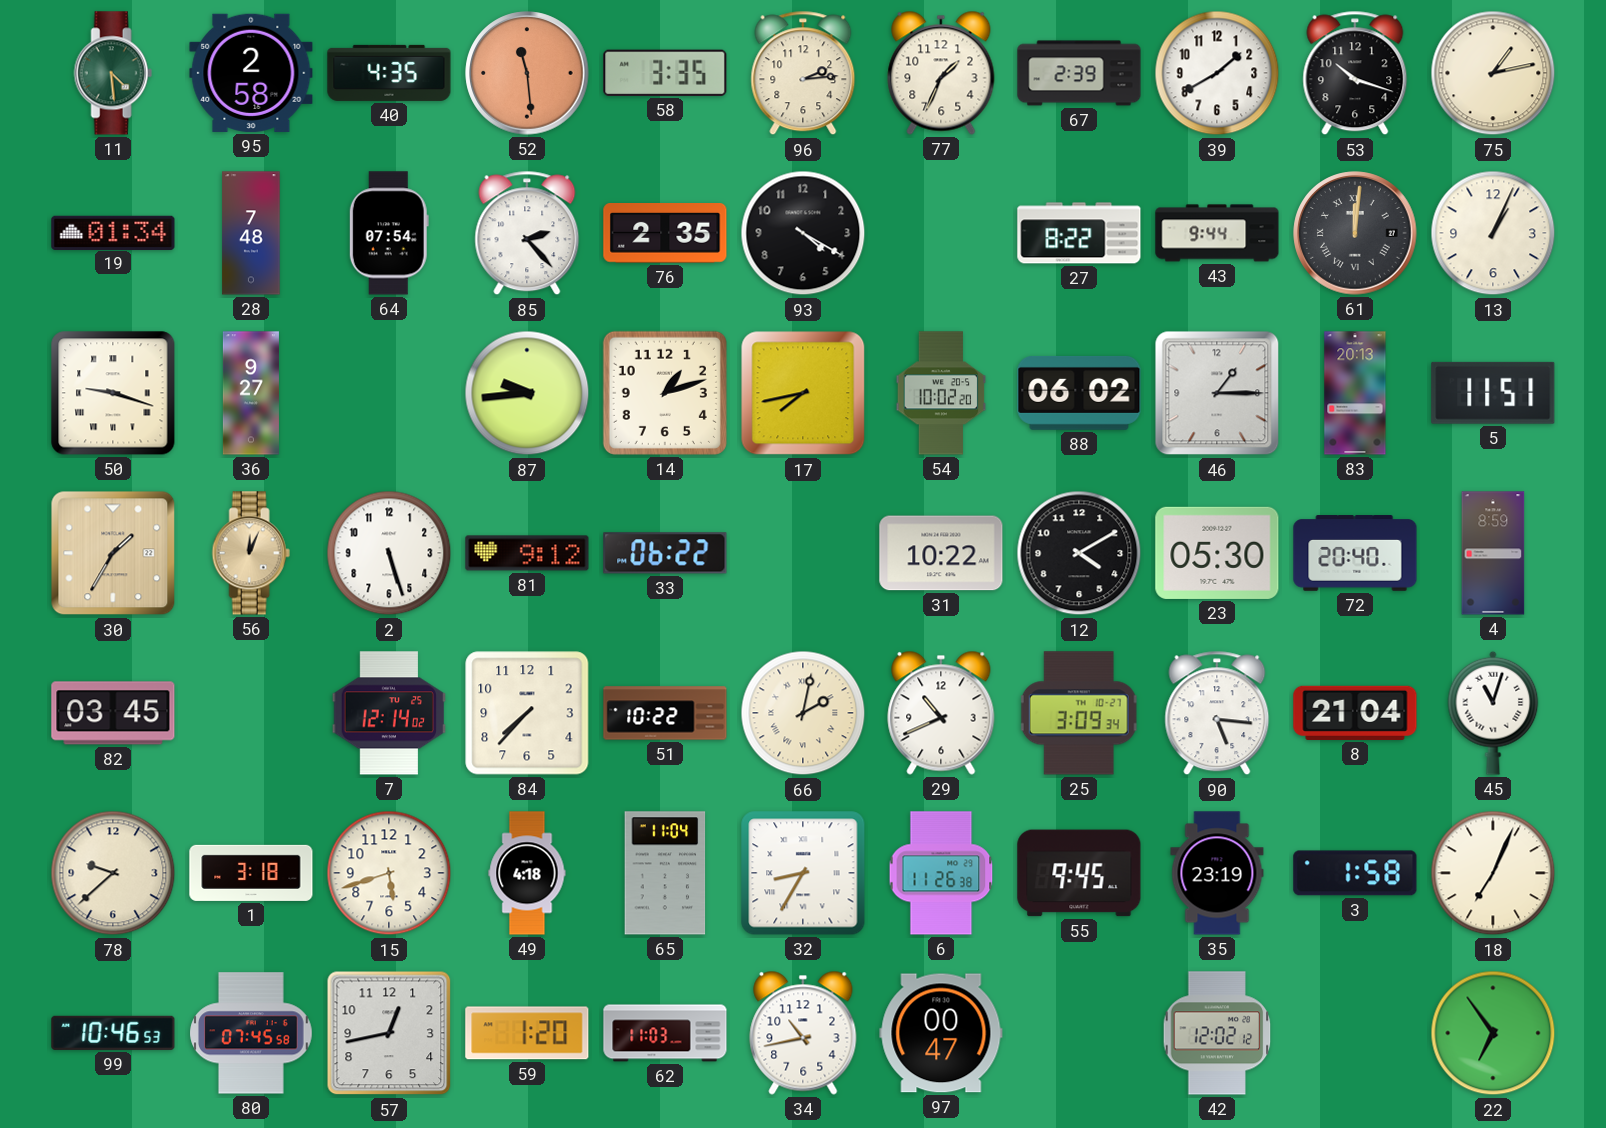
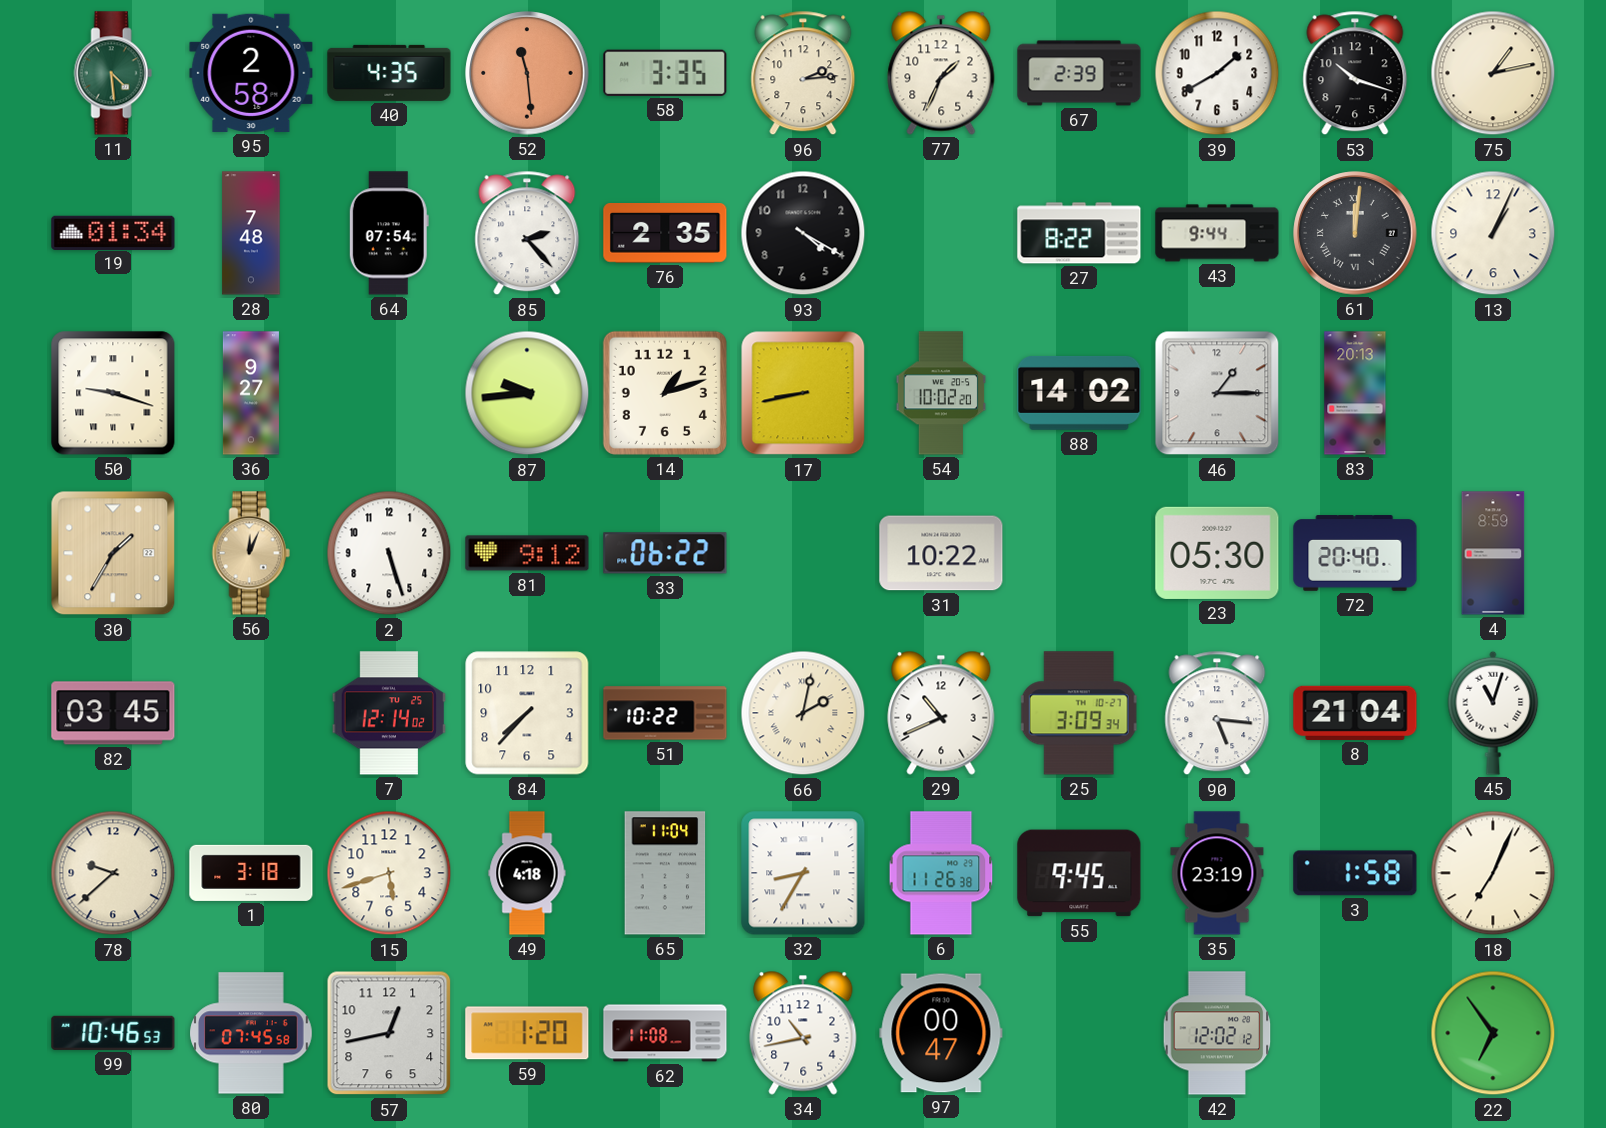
17: 7:43 -> 8:43 (803, 393)
88: 06:02 -> 14:02 (1079, 393)
5: 11:51 -> none (1493, 393)
12: 4:10 -> none (1079, 553)
62: 11:03 -> 11:08 (665, 1033)
